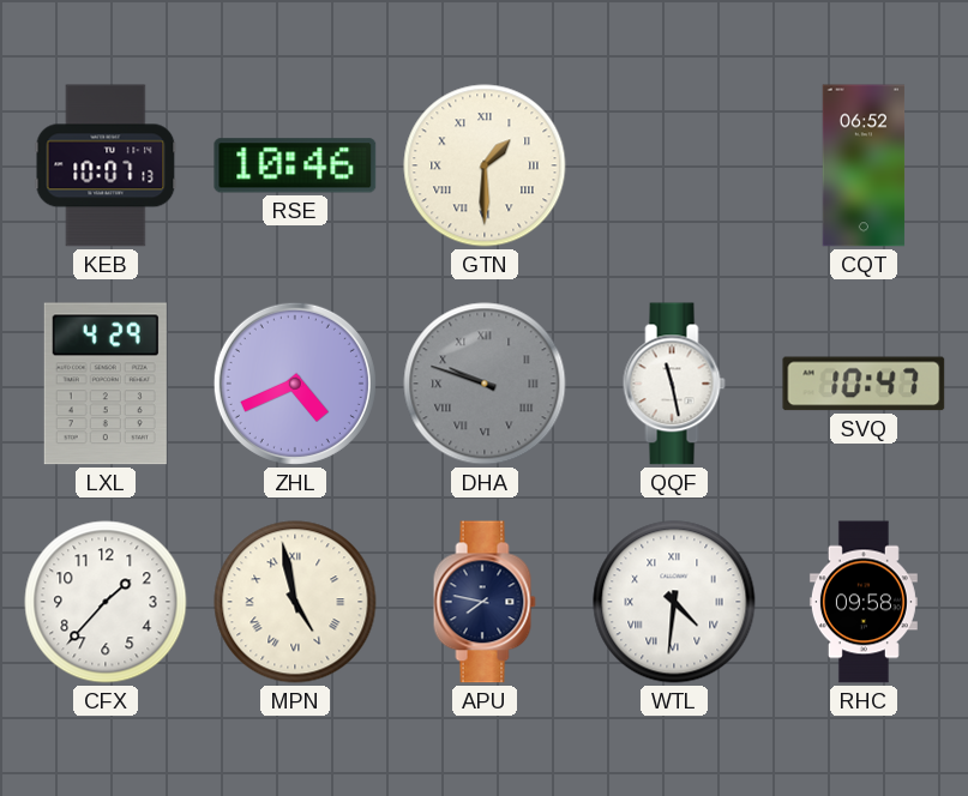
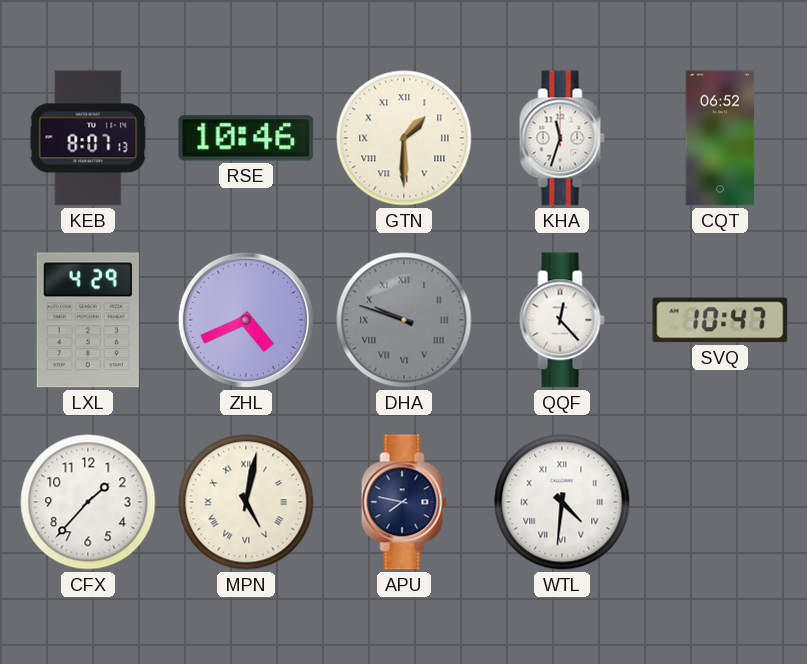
KEB: 10:07 -> 8:07 (88, 138)
KHA: none -> 11:33 (562, 138)
QQF: 11:28 -> 12:23 (562, 320)
MPN: 4:58 -> 5:02 (246, 502)
RHC: 09:58 -> none (864, 602)
